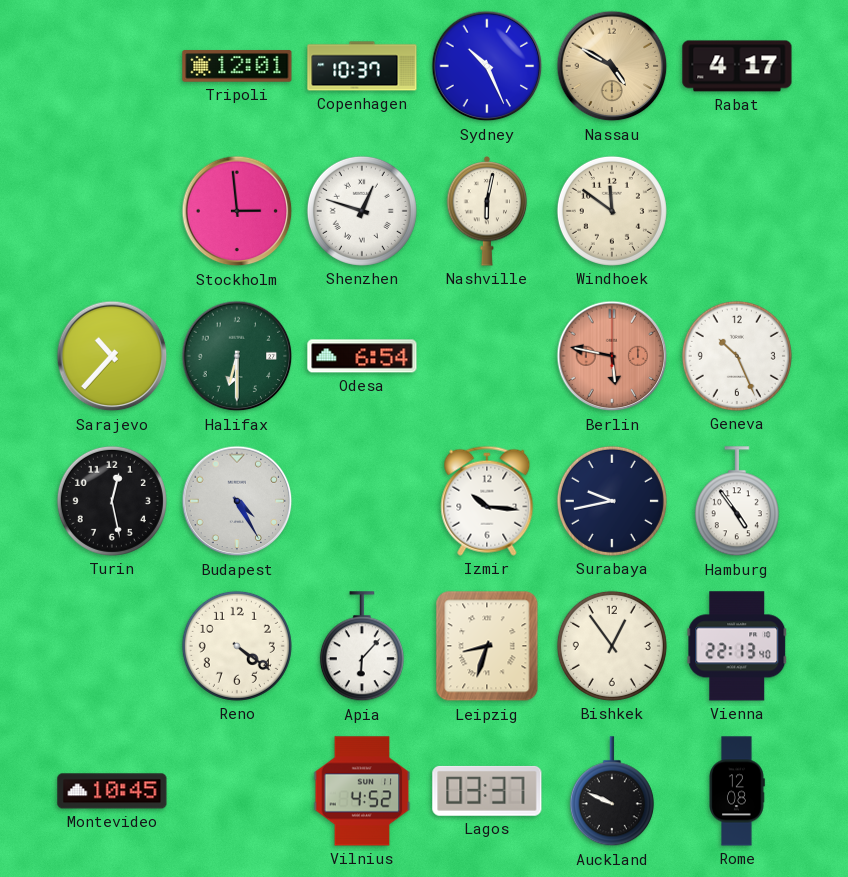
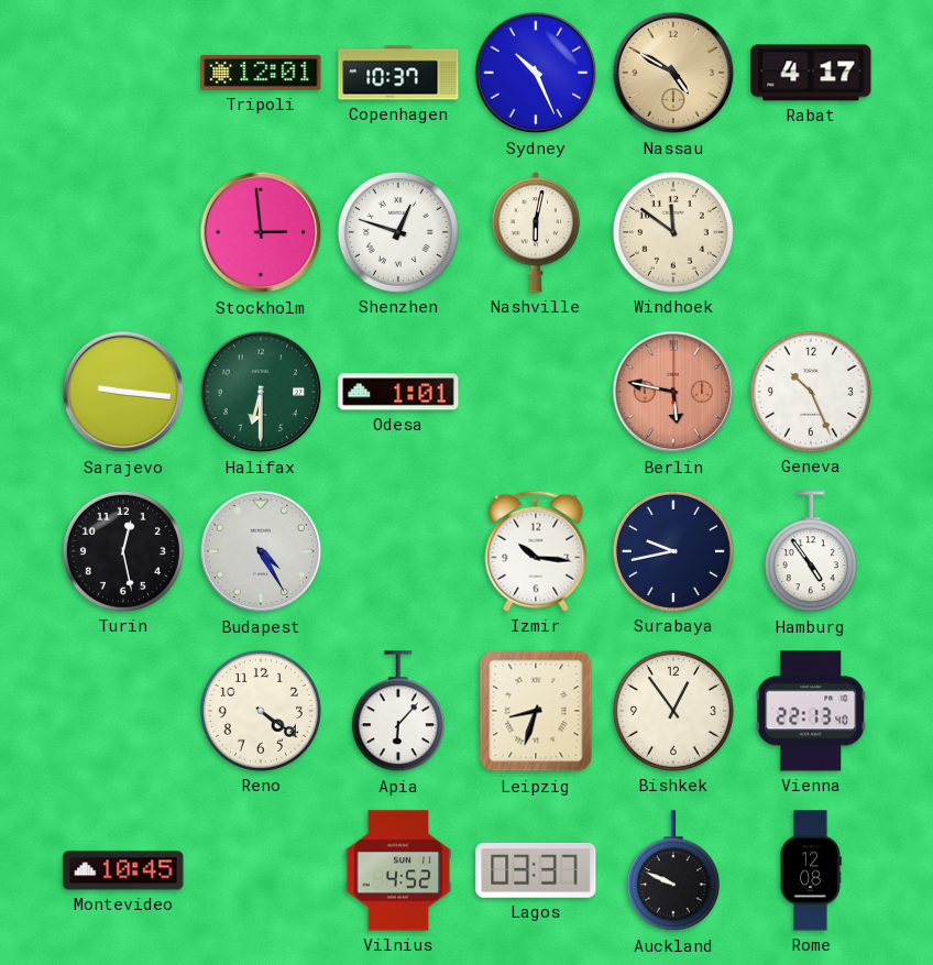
Sarajevo: 10:37 -> 9:16 (123, 392)
Odesa: 6:54 -> 1:01 (398, 392)
